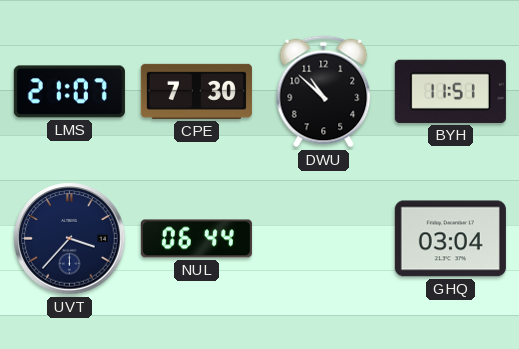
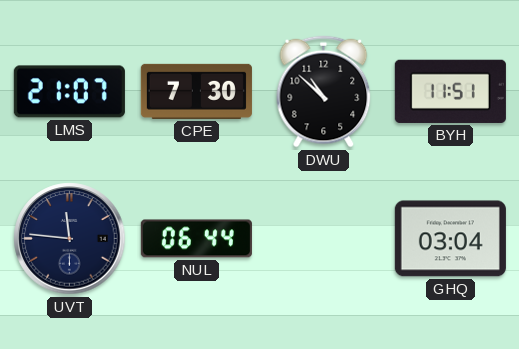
UVT: 3:37 -> 11:46 (70, 239)
